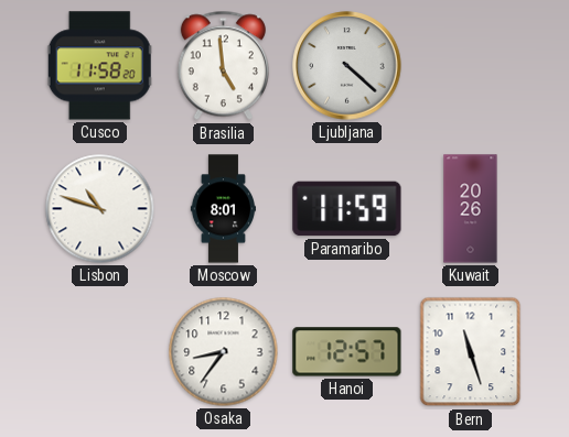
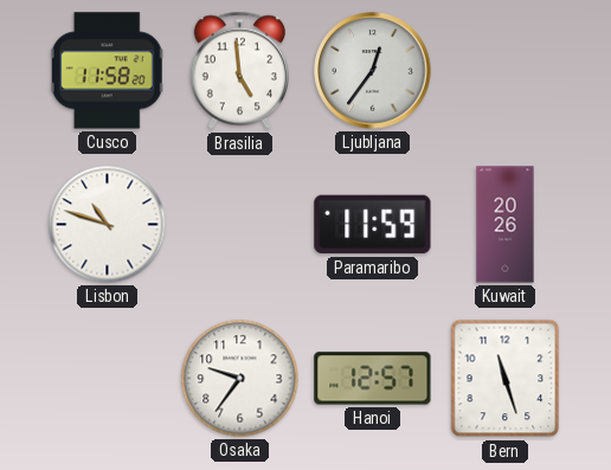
Ljubljana: 4:22 -> 12:36 (373, 71)
Moscow: 8:01 -> none (223, 209)
Osaka: 8:36 -> 9:36 (240, 379)
